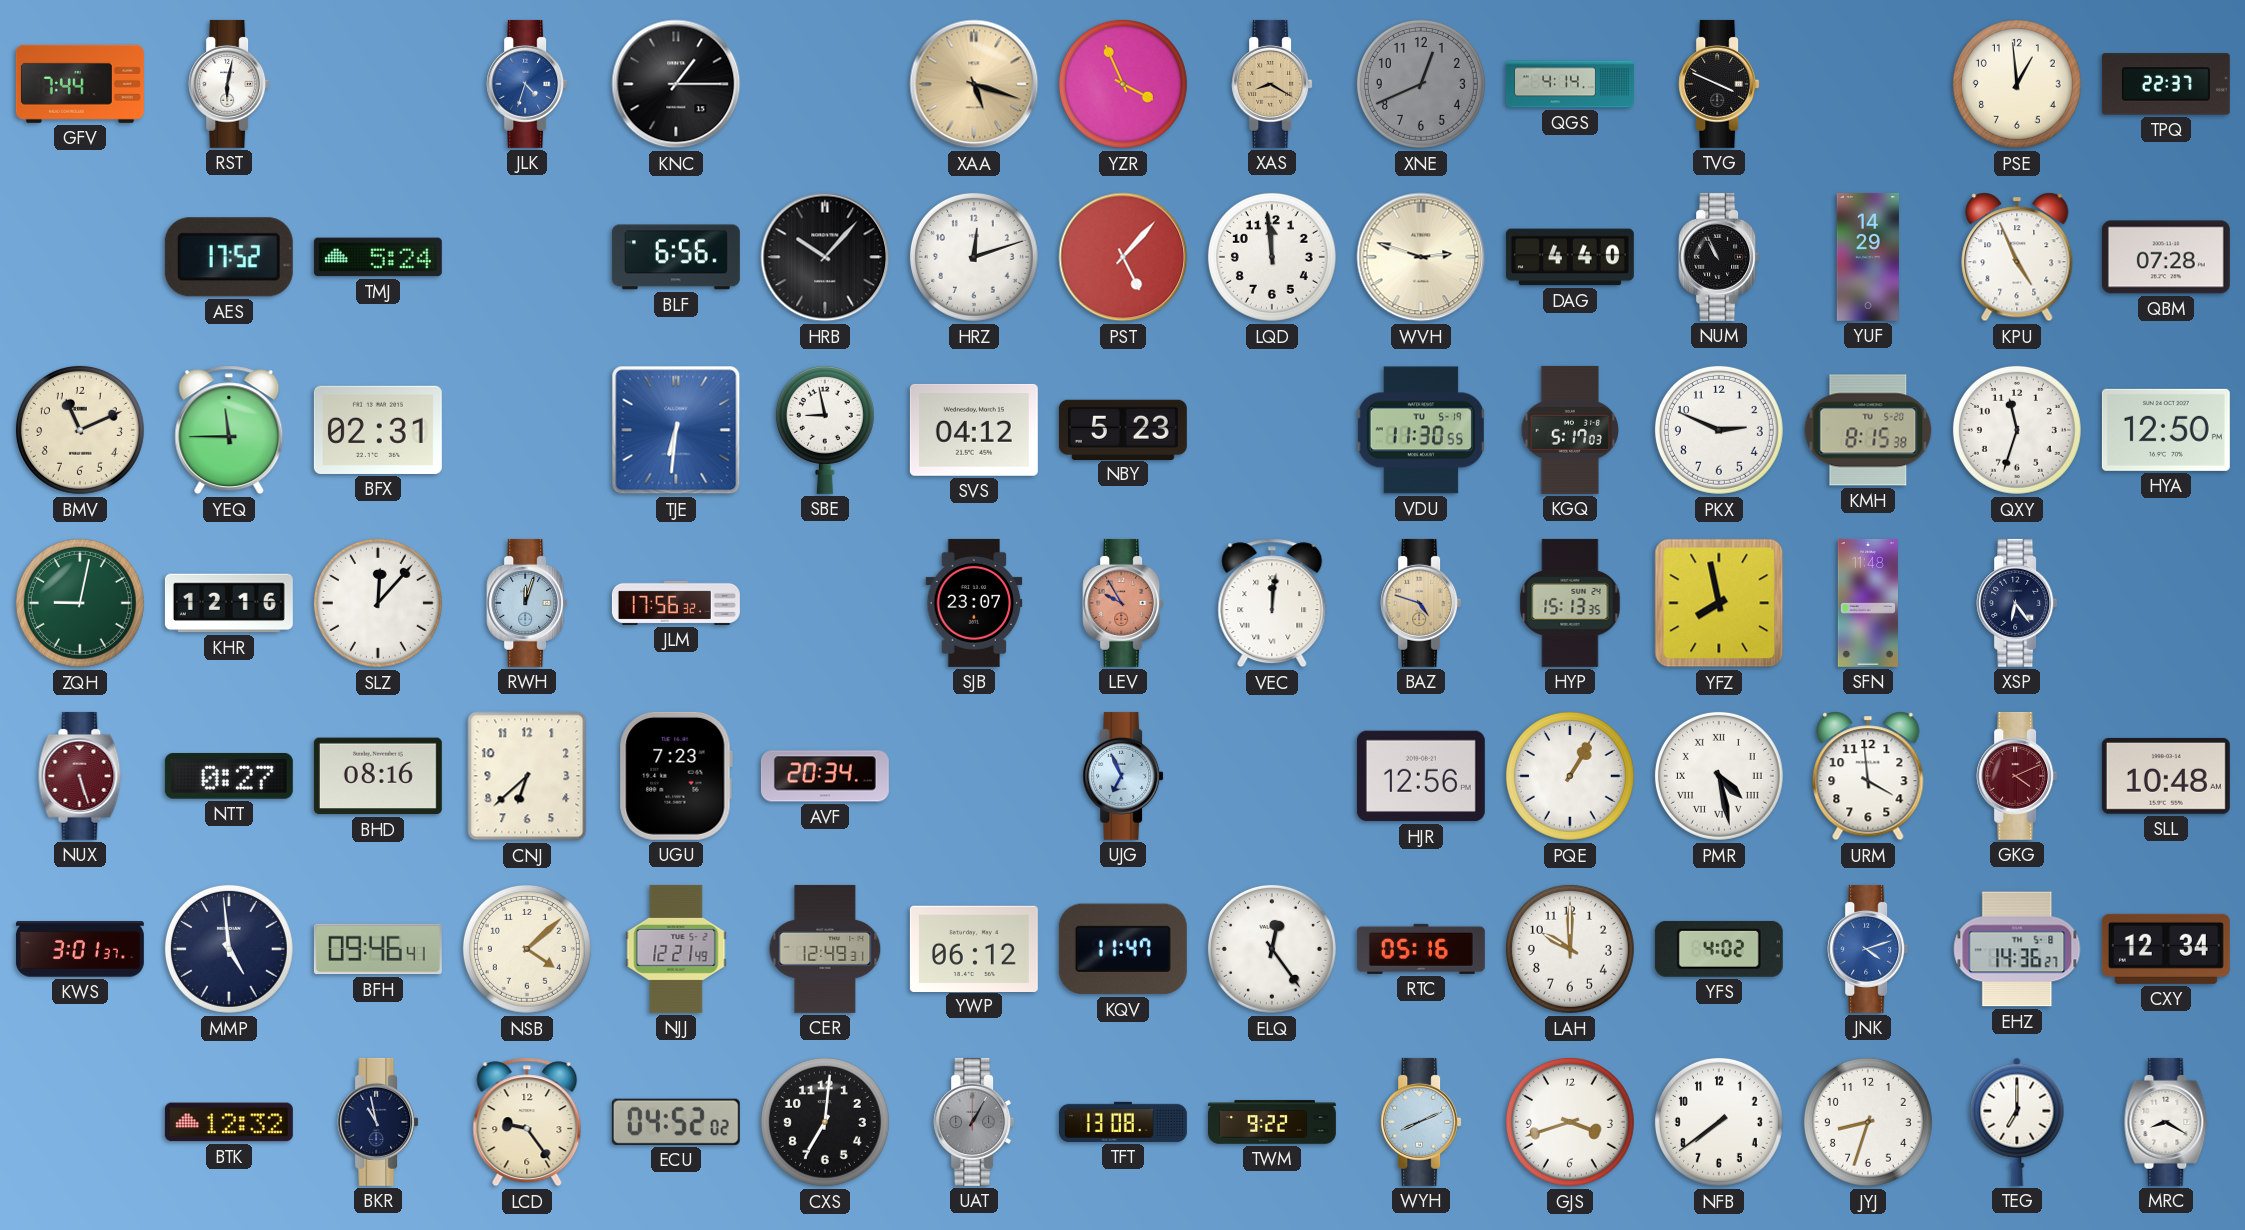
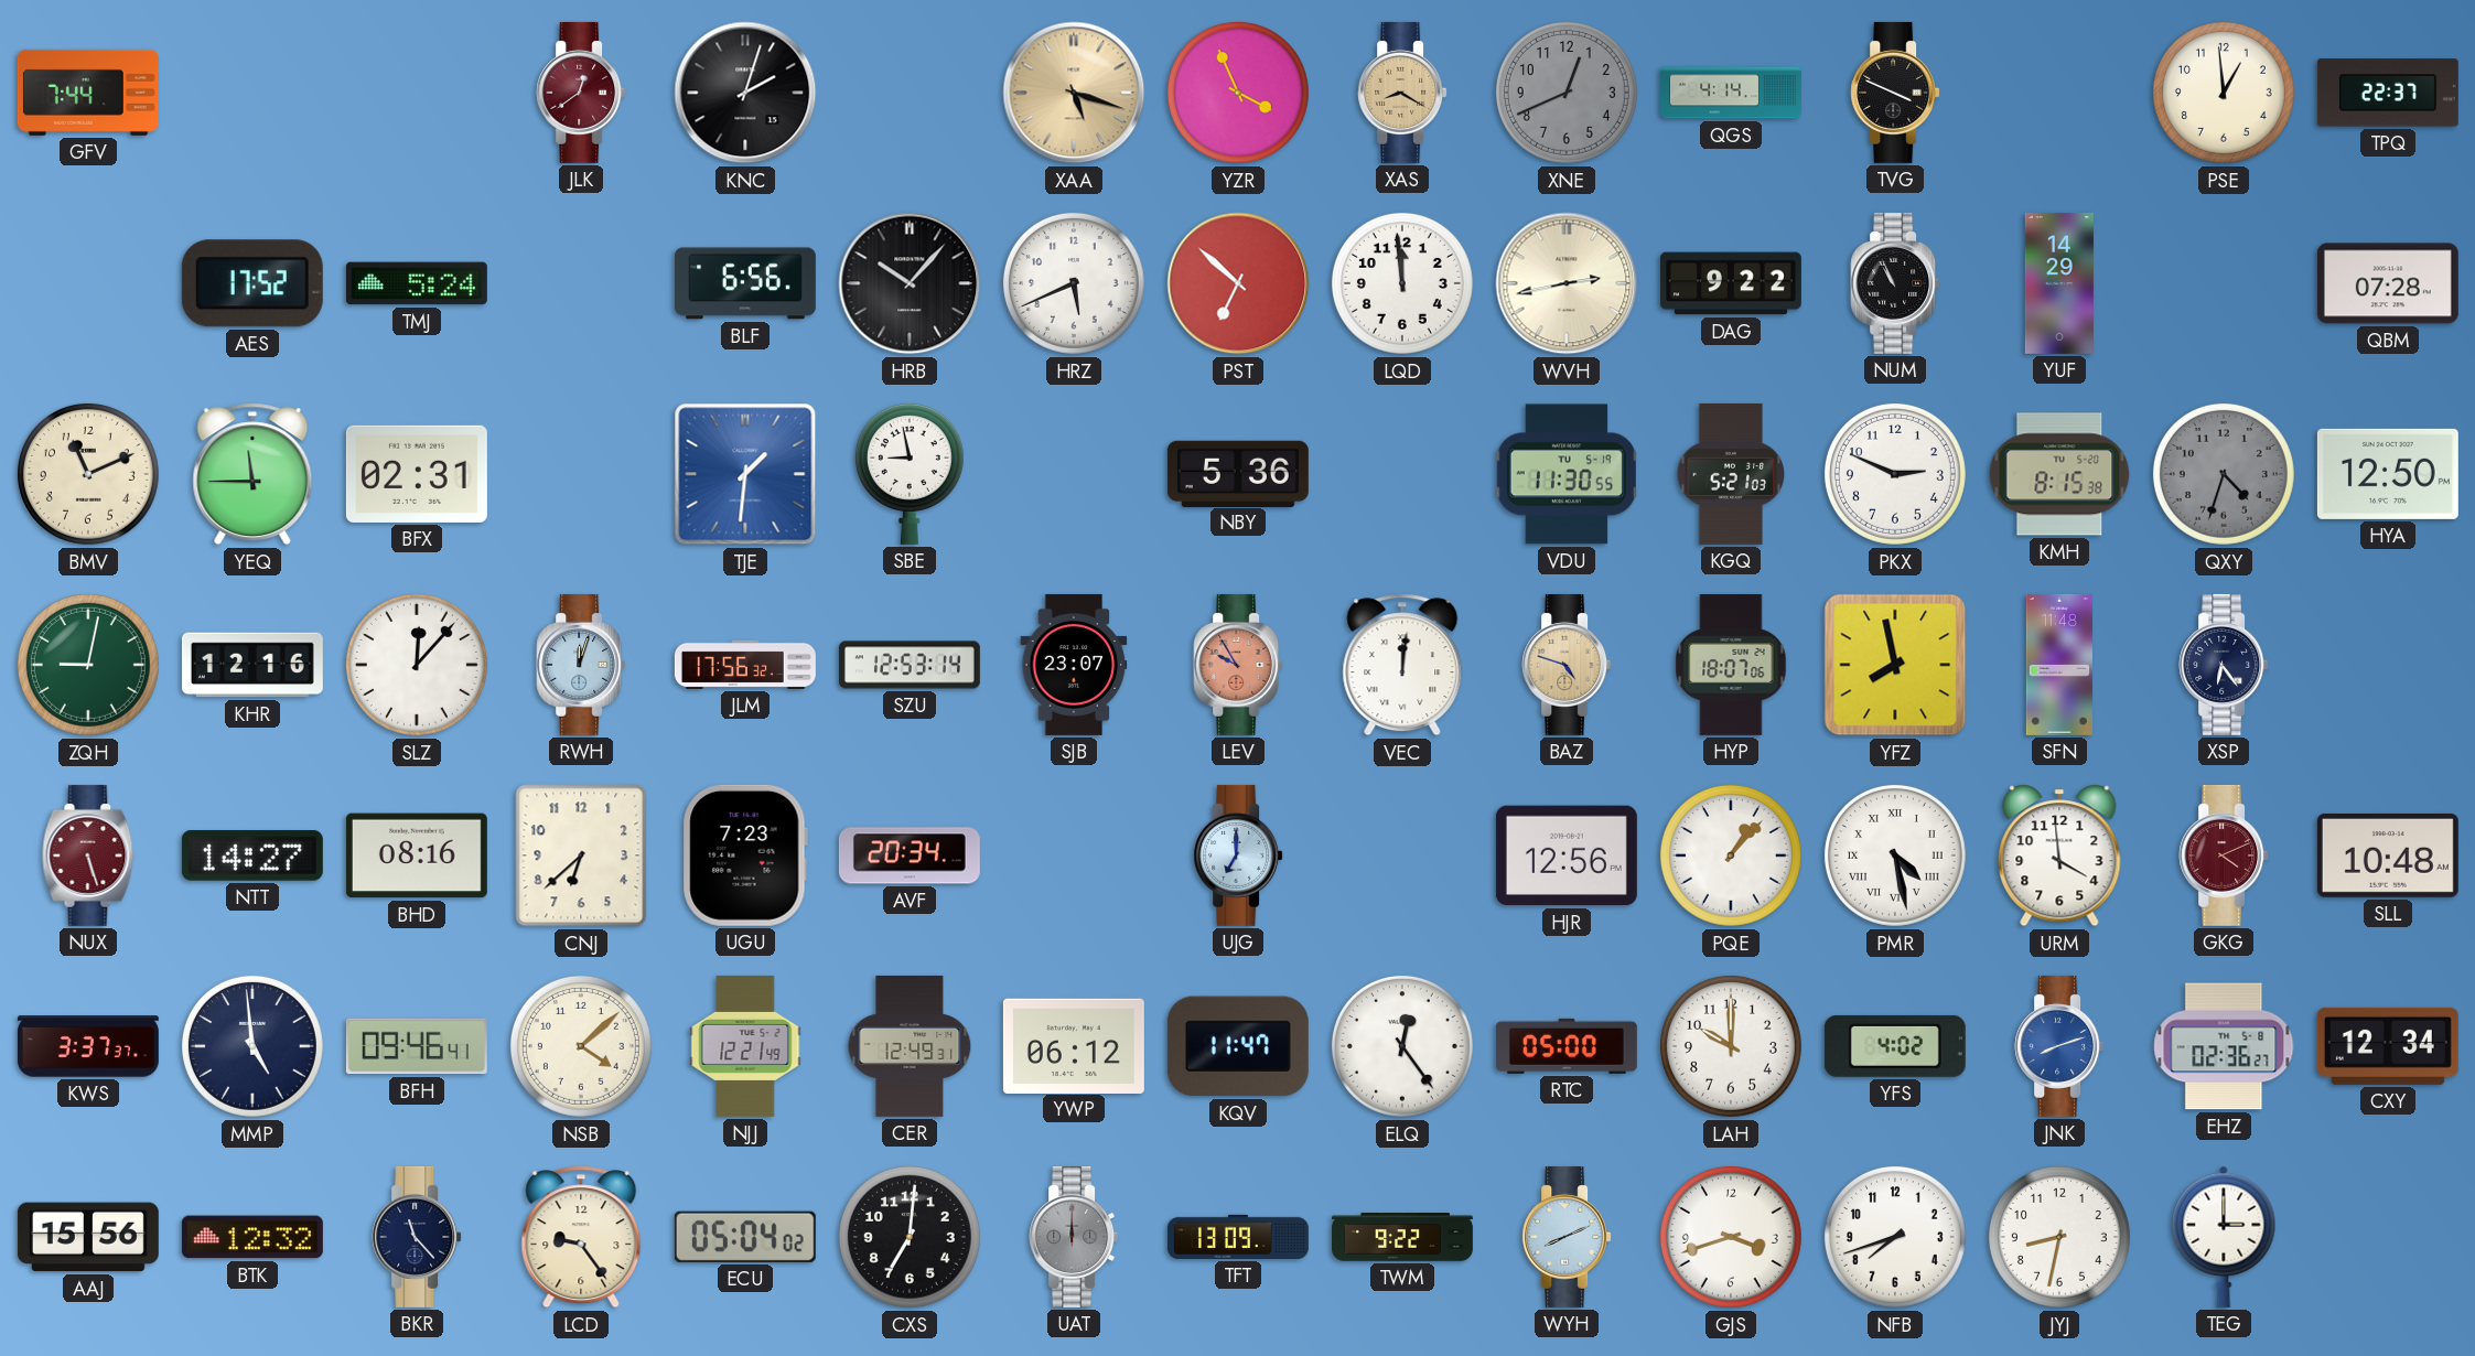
RST: 6:02 -> none (229, 84)
JLK: 4:33 -> 12:39 (581, 93)
JLK dial: blue -> burgundy (581, 93)
KNC: 1:15 -> 2:03 (745, 93)
HRZ: 12:12 -> 5:41 (1074, 283)
PST: 5:07 -> 6:52 (1238, 283)
WVH: 2:48 -> 2:43 (1567, 283)
DAG: 4:40 -> 9:22 (1731, 283)
KPU: 4:56 -> none (2017, 257)
TJE: 6:31 -> 1:31 (745, 474)
SVS: 04:12 -> none (974, 430)
NBY: 5:23 -> 5:36 (1238, 473)
KGQ: 5:17 -> 5:21 (1731, 474)
QXY: 11:33 -> 4:33 (2224, 474)
QXY dial: white -> grey (2224, 474)
SZU: none -> 12:53 (910, 665)
HYP: 15:13 -> 18:07 (1731, 665)
NTT: 0:27 -> 14:27 (252, 855)
UJG: 6:56 -> 7:00 (1238, 855)
PQE: 1:05 -> 1:07 (1731, 855)
KWS: 3:01 -> 3:37 (88, 1046)
RTC: 05:16 -> 05:00 (1567, 1046)
JNK: 4:12 -> 8:12 (2059, 1046)
EHZ: 14:36 -> 02:36 (2224, 1046)
AAJ: none -> 15:56 (88, 1237)
BKR: 10:58 -> 11:23 (417, 1237)
ECU: 04:52 -> 05:04 (745, 1237)
UAT: 1:05 -> 12:00 (1074, 1237)
TFT: 13:08 -> 13:09 (1238, 1237)
NFB: 7:39 -> 7:42 (1895, 1237)
JYJ: 8:33 -> 8:32 (2059, 1237)
TEG: 7:00 -> 3:00 (2224, 1237)
MRC: 8:20 -> none (2166, 1122)
